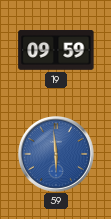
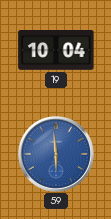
19: 09:59 -> 10:04 (56, 51)
